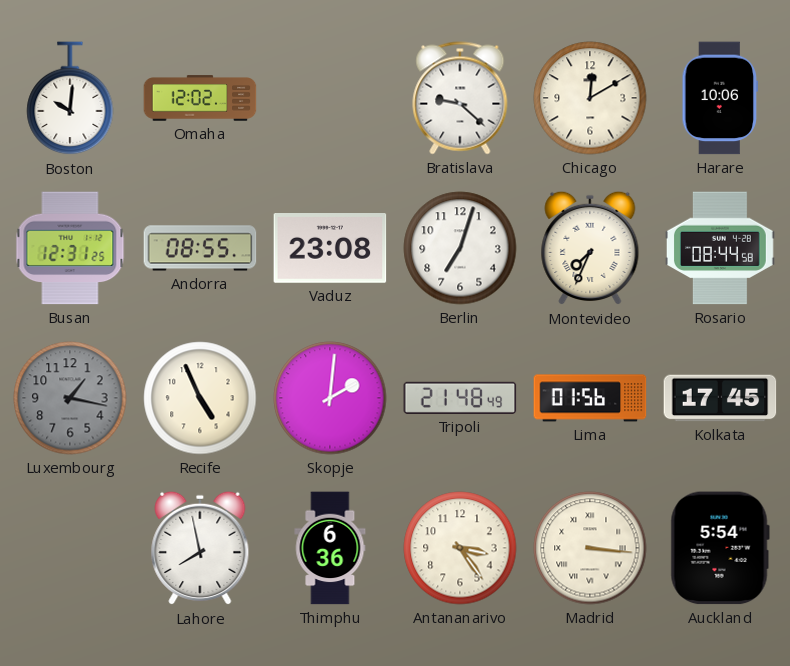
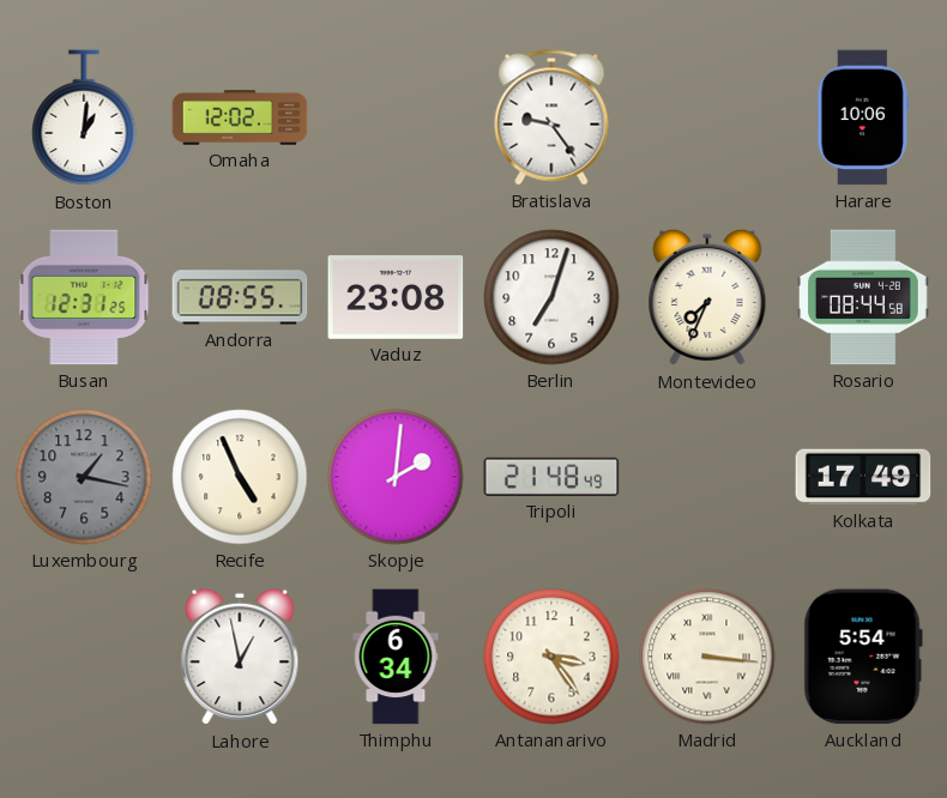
Boston: 10:01 -> 1:01 (84, 119)
Bratislava: 9:22 -> 9:24 (551, 117)
Chicago: 12:10 -> none (590, 98)
Lima: 01:56 -> none (590, 398)
Kolkata: 17:45 -> 17:49 (863, 477)
Lahore: 7:58 -> 12:58 (240, 657)
Thimphu: 6:36 -> 6:34 (396, 657)
